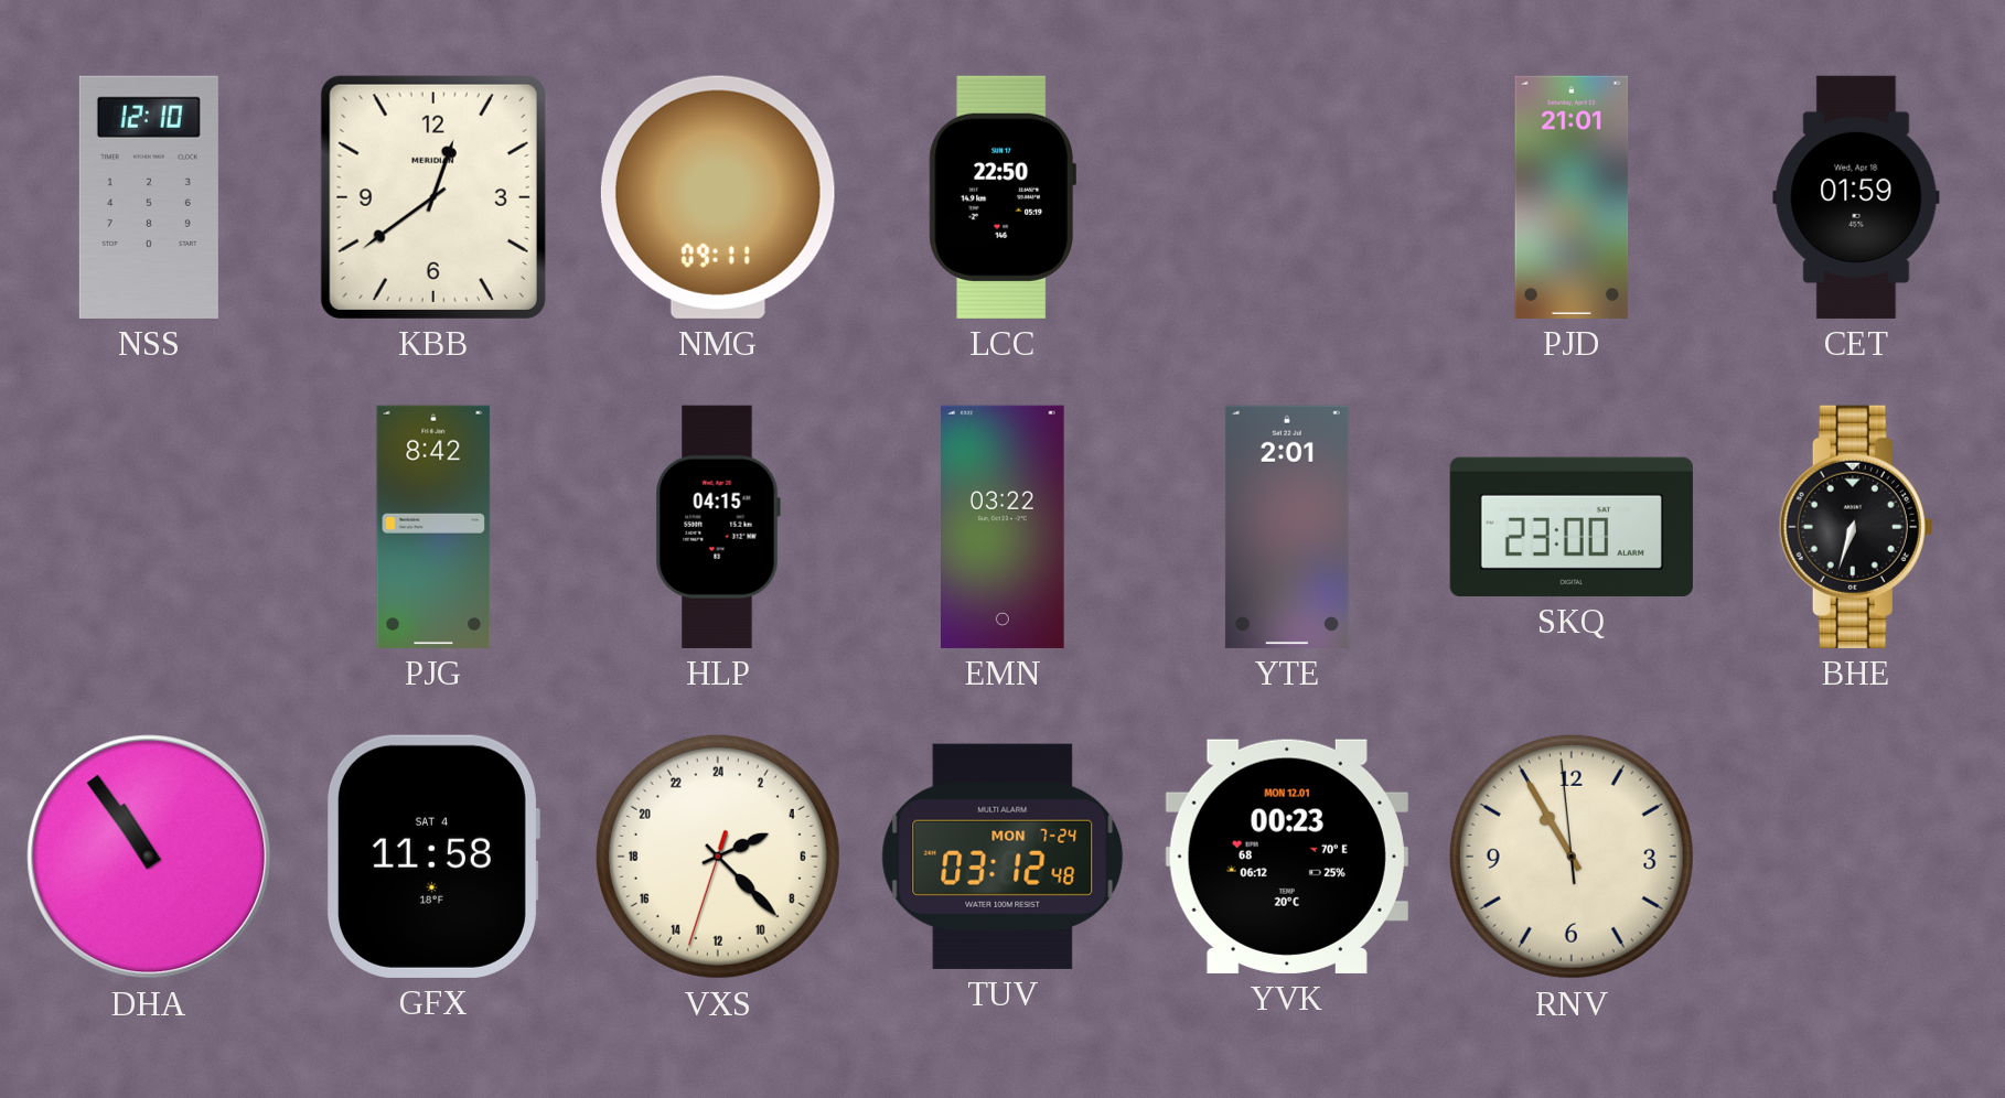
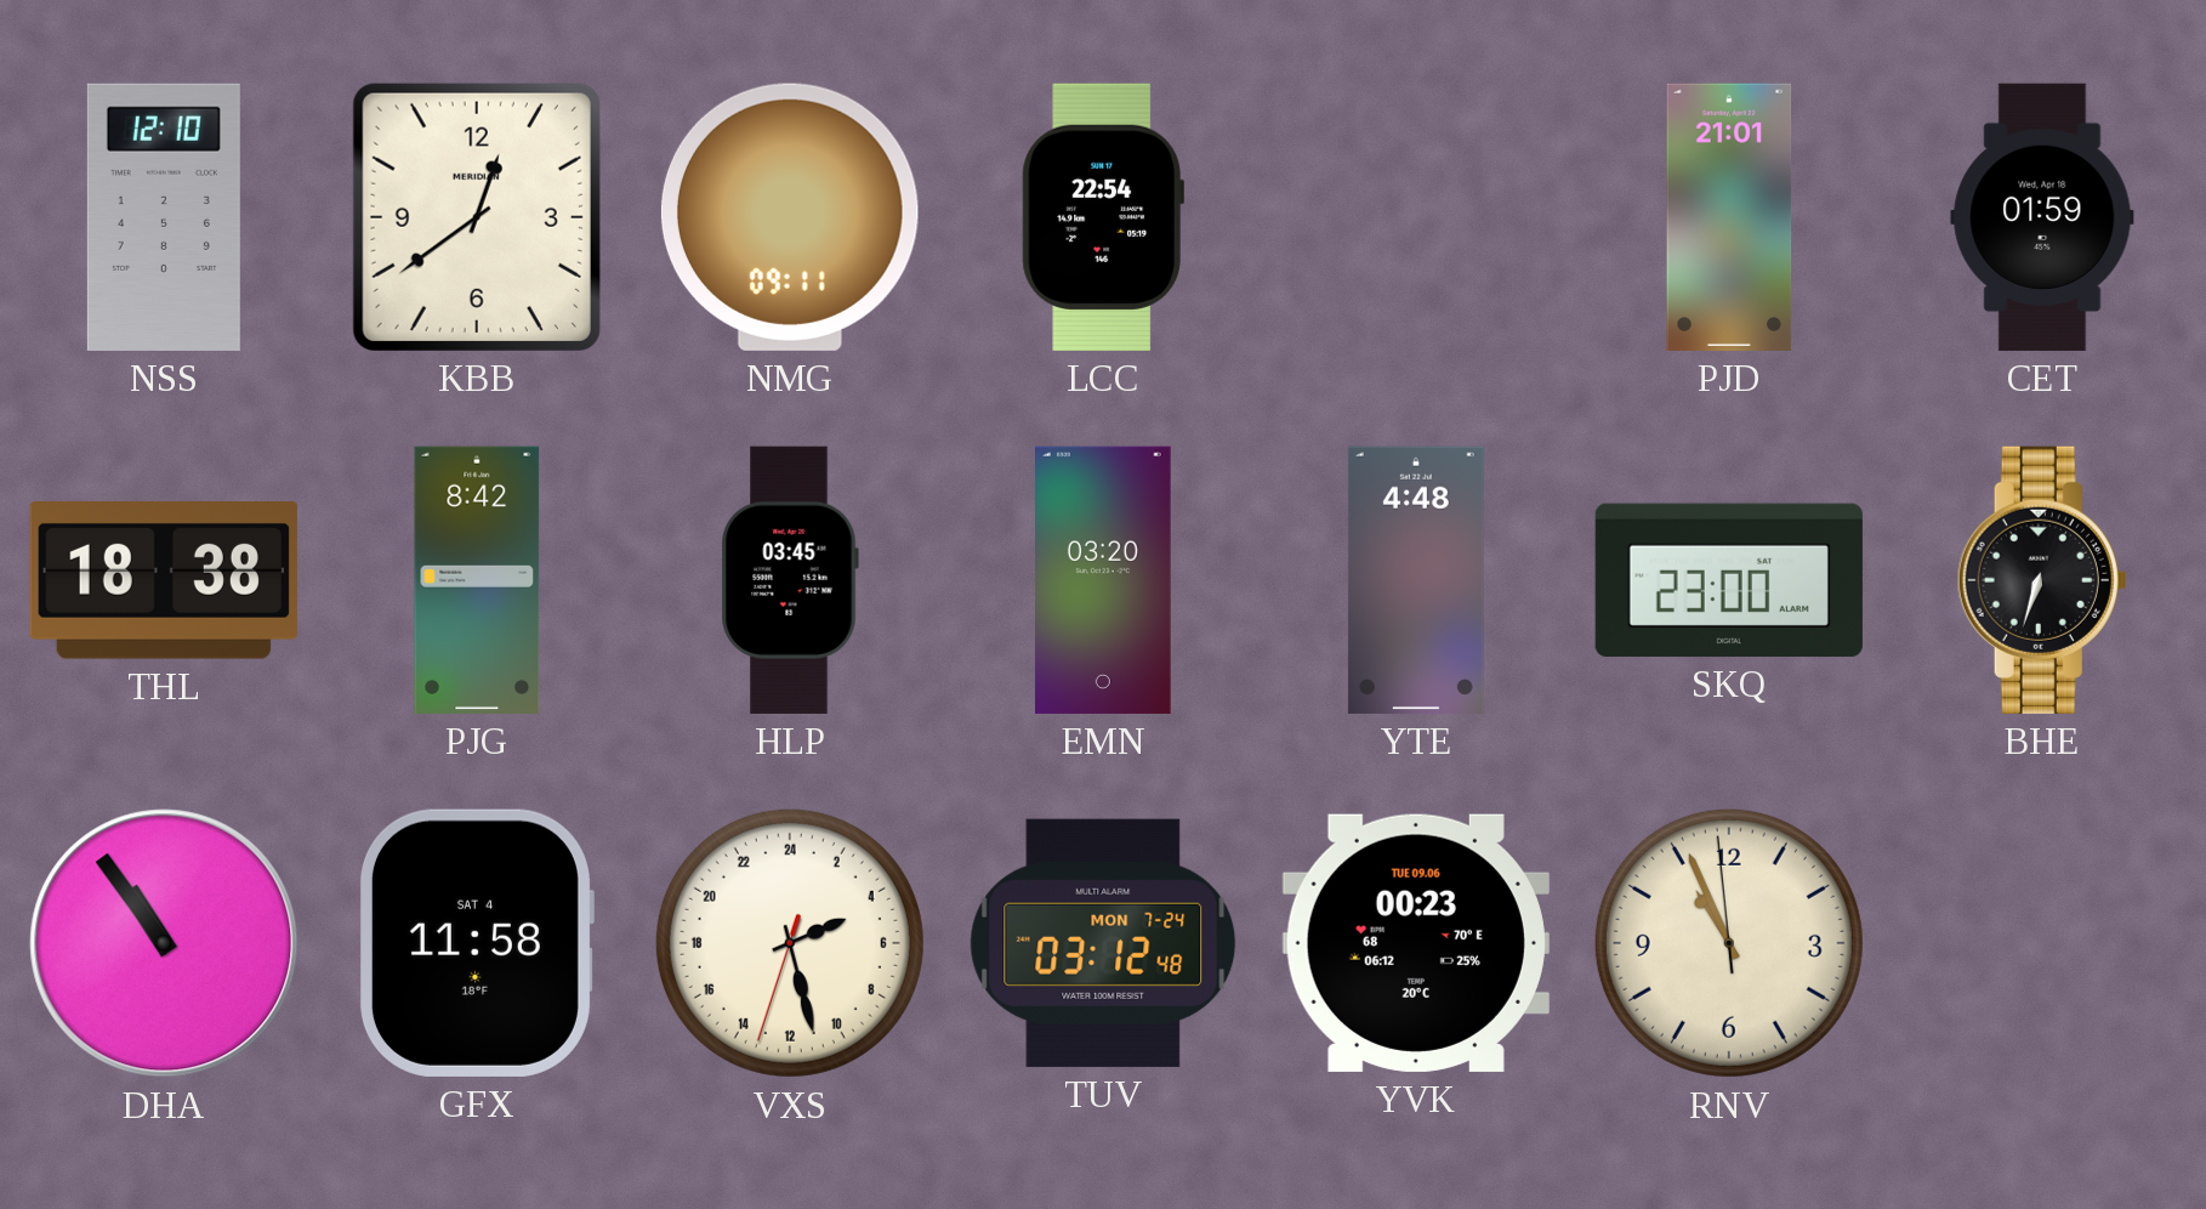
LCC: 22:50 -> 22:54 (1102, 217)
THL: none -> 18:38 (164, 580)
HLP: 04:15 -> 03:45 (790, 580)
EMN: 03:22 -> 03:20 (1104, 580)
YTE: 2:01 -> 4:48 (1416, 580)
VXS: 4:22 -> 4:27 (790, 943)
YVK date: MON 12.01 -> TUE 09.06 (1416, 943)
RNV: 10:54 -> 10:55 (1729, 943)
